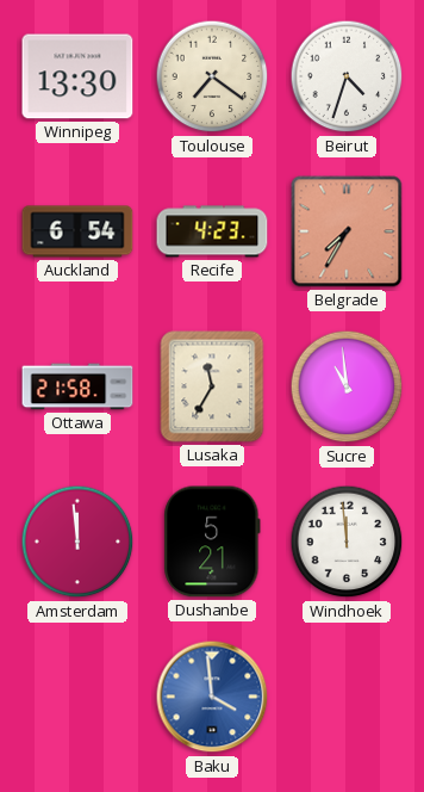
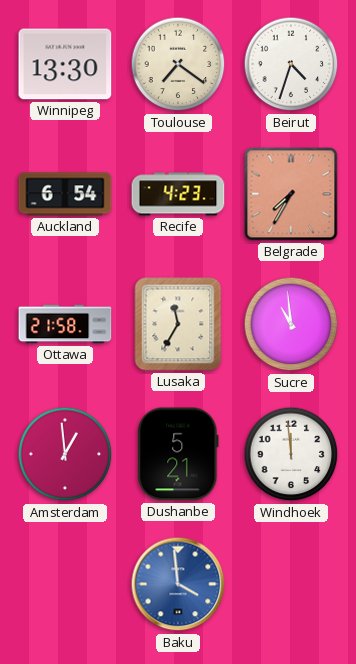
Amsterdam: 11:59 -> 12:59 (65, 454)
